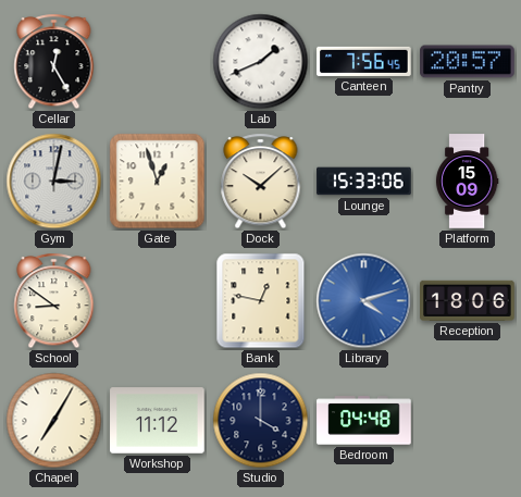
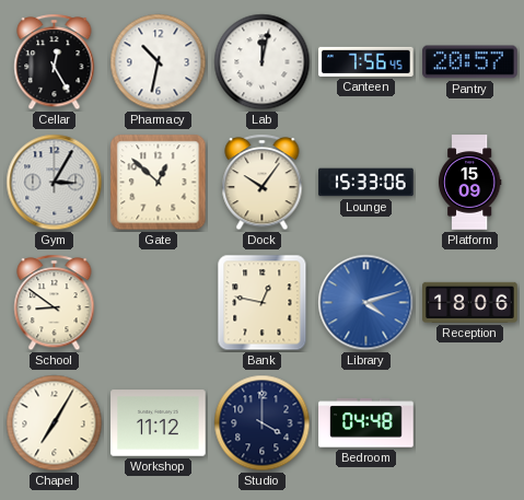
Pharmacy: none -> 10:32 (159, 62)
Lab: 1:41 -> 12:02 (263, 62)
Gym: 3:02 -> 3:05 (55, 183)
Gate: 12:57 -> 12:52 (159, 183)
Dock: 10:08 -> 10:06 (263, 183)
